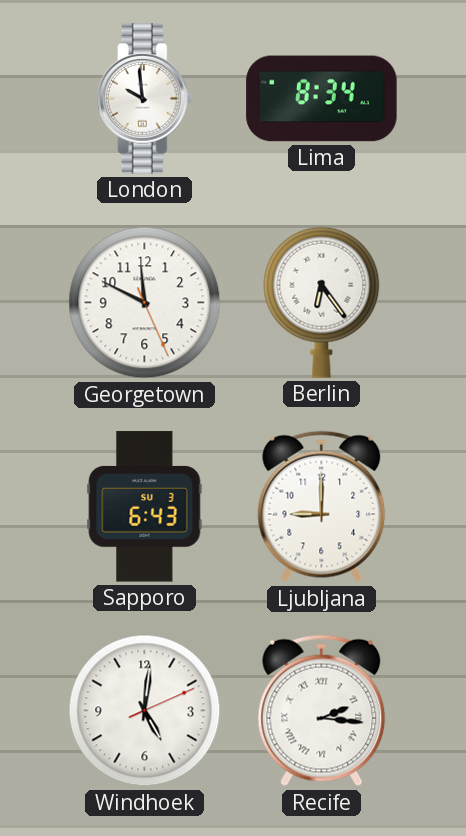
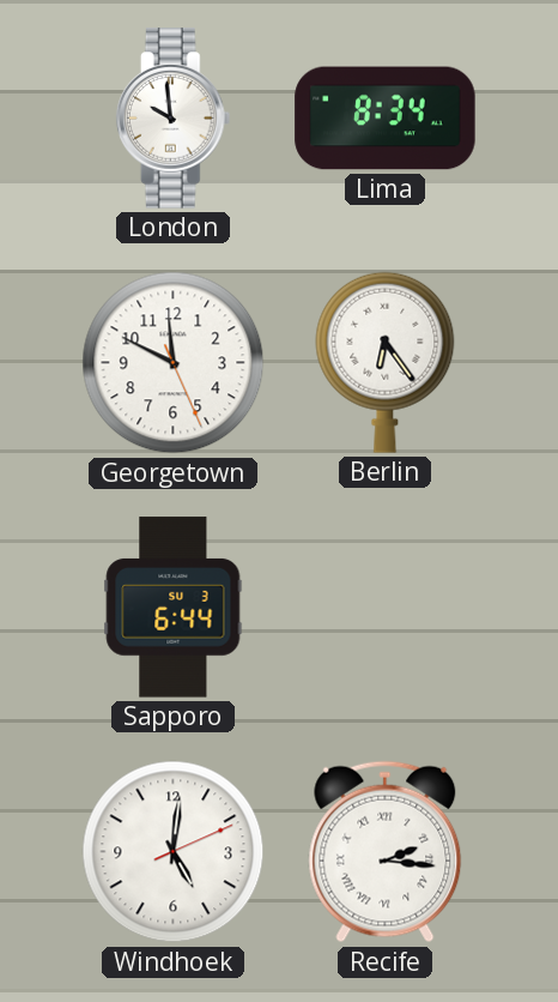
Sapporo: 6:43 -> 6:44 (174, 608)
Ljubljana: 9:00 -> none (322, 507)
